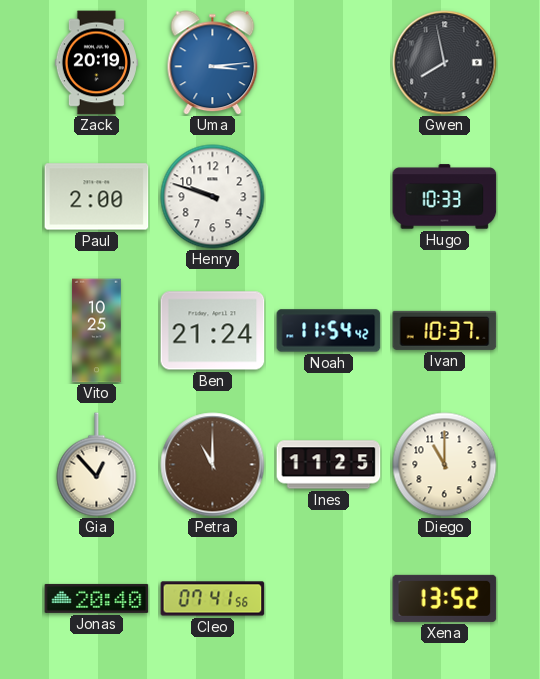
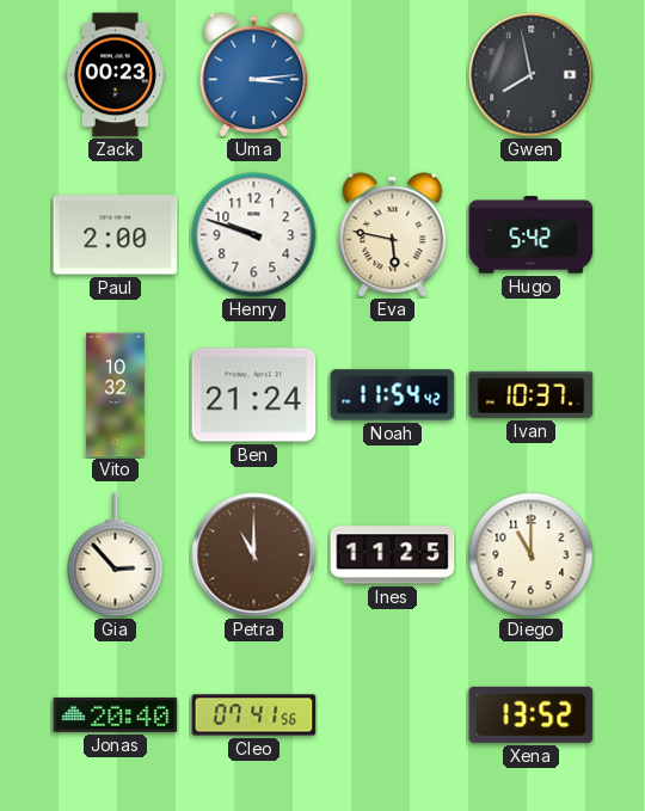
Zack: 20:19 -> 00:23 (115, 75)
Eva: none -> 5:47 (393, 235)
Hugo: 10:33 -> 5:42 (532, 235)
Vito: 10:25 -> 10:32 (116, 395)
Gia: 12:53 -> 2:53 (116, 555)
